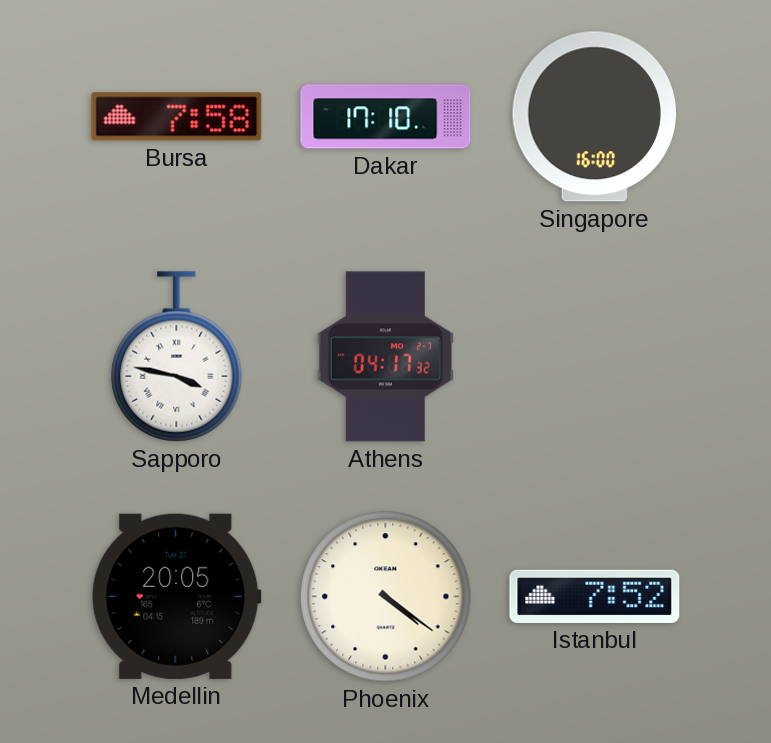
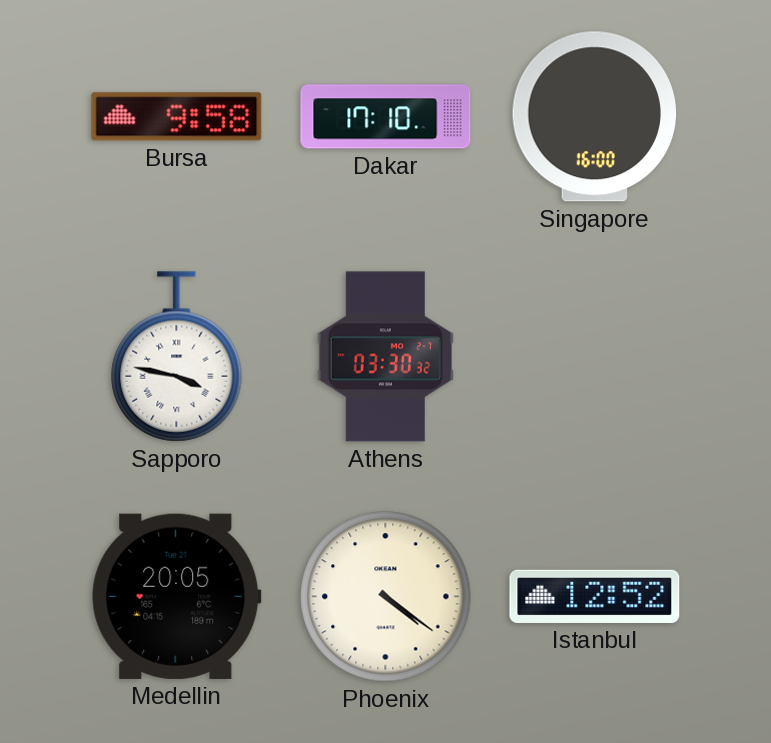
Bursa: 7:58 -> 9:58 (177, 117)
Athens: 04:17 -> 03:30 (385, 357)
Istanbul: 7:52 -> 12:52 (595, 596)
